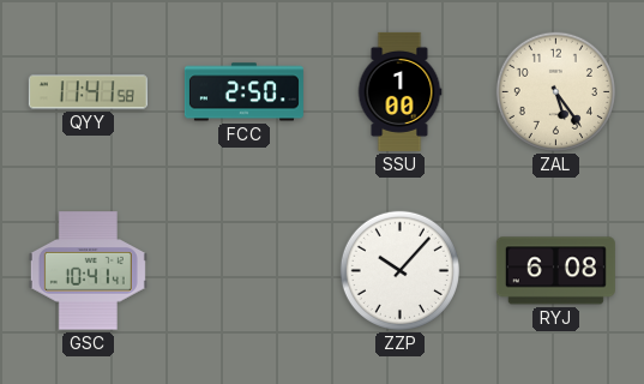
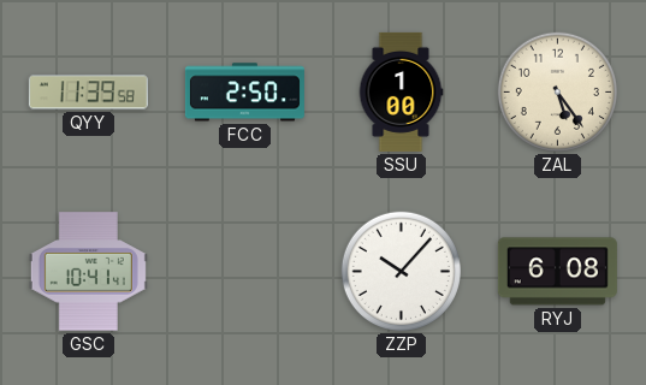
QYY: 11:41 -> 11:39 (88, 93)
